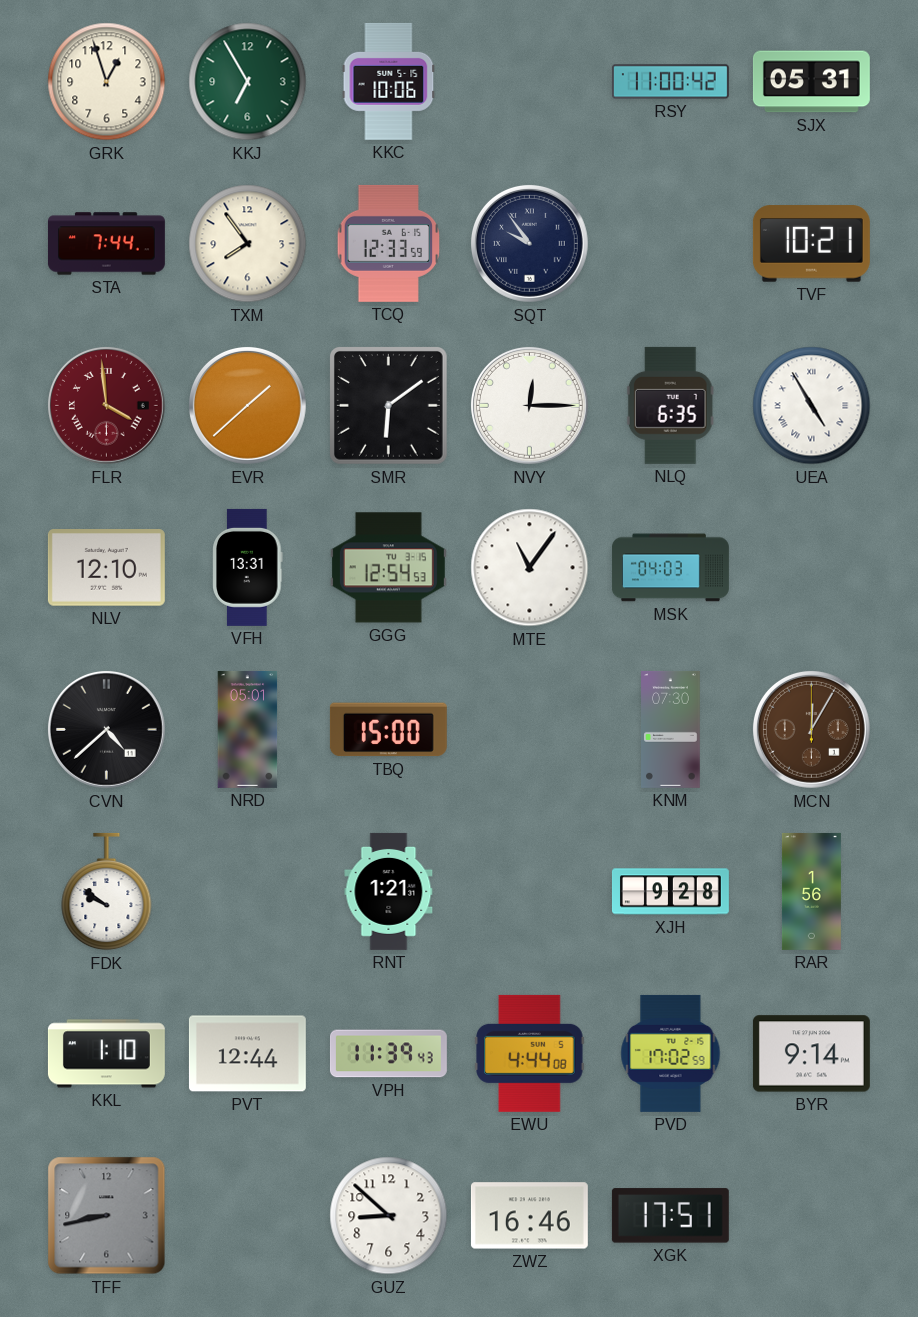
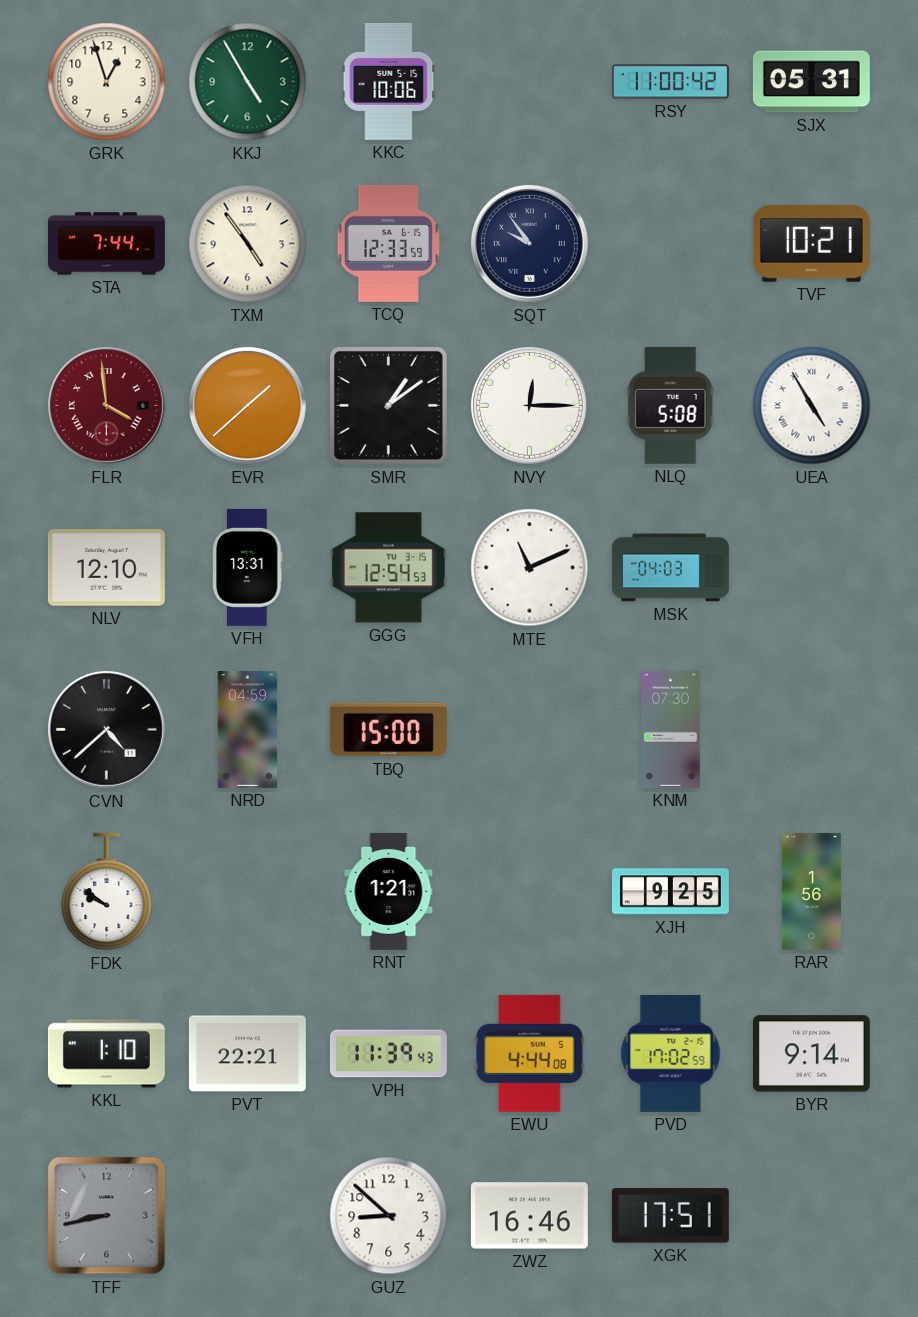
KKJ: 6:55 -> 4:55 (248, 82)
TXM: 7:54 -> 4:54 (248, 244)
SMR: 6:09 -> 1:09 (388, 405)
NLQ: 6:35 -> 5:08 (670, 405)
MTE: 11:06 -> 11:11 (530, 568)
NRD: 05:01 -> 04:59 (248, 729)
MCN: 12:05 -> none (811, 729)
XJH: 9:28 -> 9:25 (670, 892)
PVT: 12:44 -> 22:21 (247, 1054)
